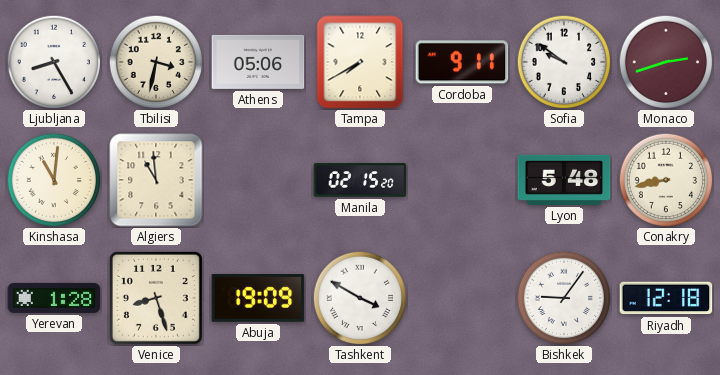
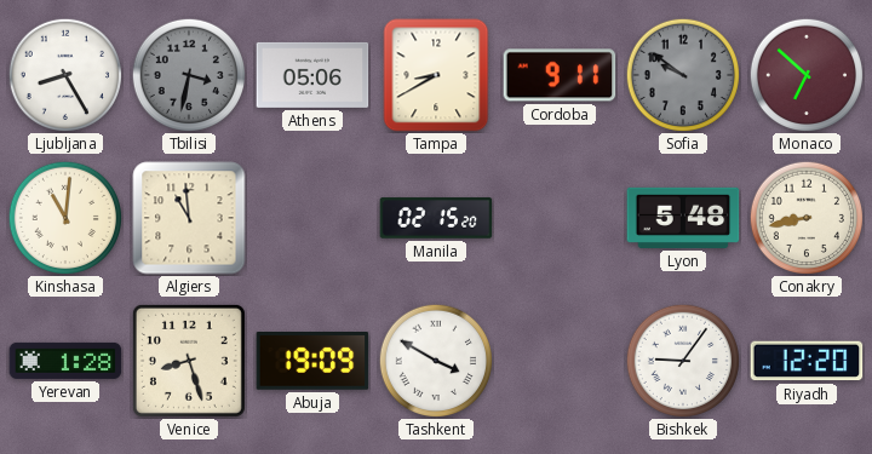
Tbilisi dial: cream -> grey (188, 74)
Tampa: 7:40 -> 8:40 (436, 75)
Sofia dial: white -> grey (682, 74)
Monaco: 2:42 -> 6:52 (805, 74)
Riyadh: 12:18 -> 12:20 (807, 361)
